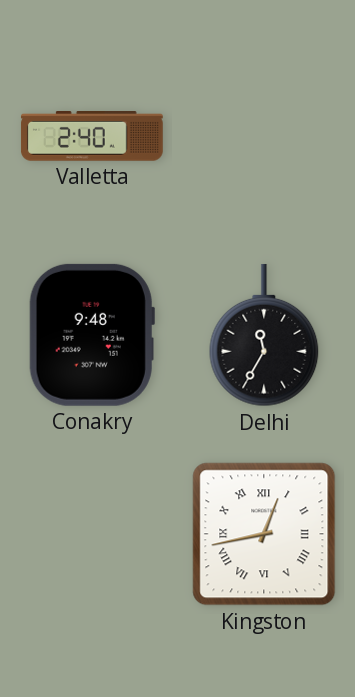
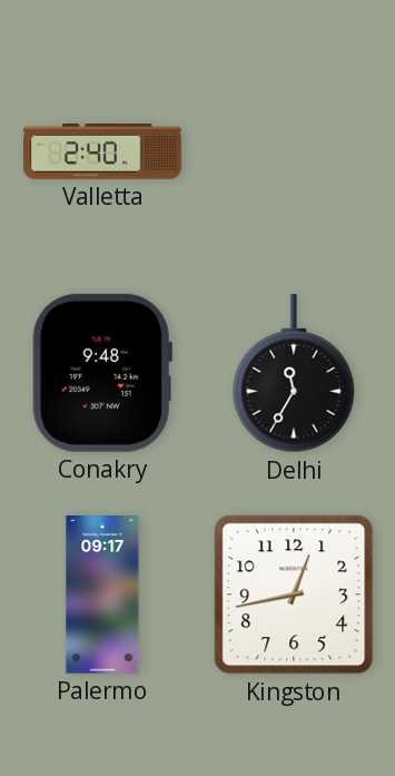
Palermo: none -> 09:17 (102, 596)
Kingston numerals: Roman -> Arabic (294, 595)
